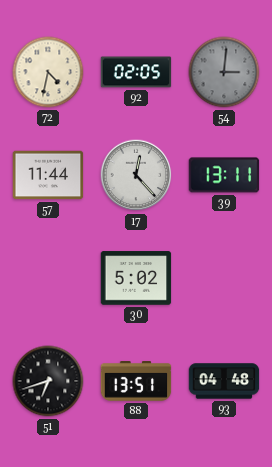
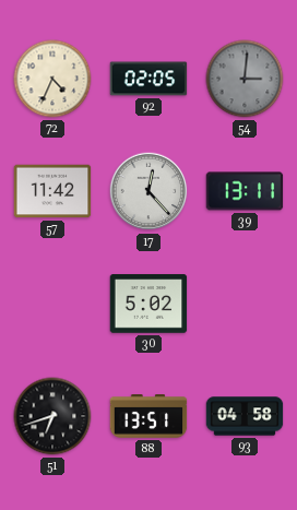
72: 4:32 -> 4:34 (52, 79)
57: 11:44 -> 11:42 (52, 191)
93: 04:48 -> 04:58 (245, 416)
